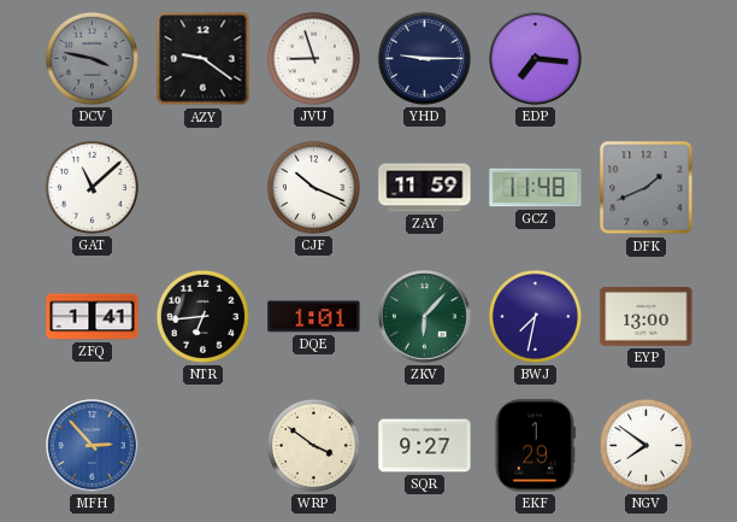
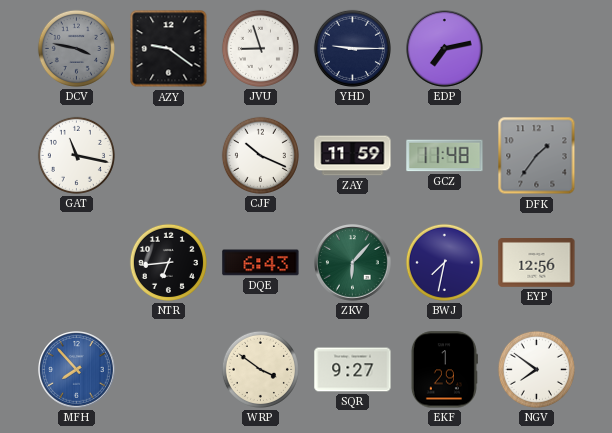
EDP: 7:16 -> 7:13 (445, 49)
GAT: 11:08 -> 11:17 (76, 155)
DFK: 1:41 -> 1:36 (537, 156)
ZFQ: 1:41 -> none (93, 317)
DQE: 1:01 -> 6:43 (261, 263)
EYP: 13:00 -> 12:56 (537, 263)
MFH: 2:53 -> 7:53 (77, 370)
